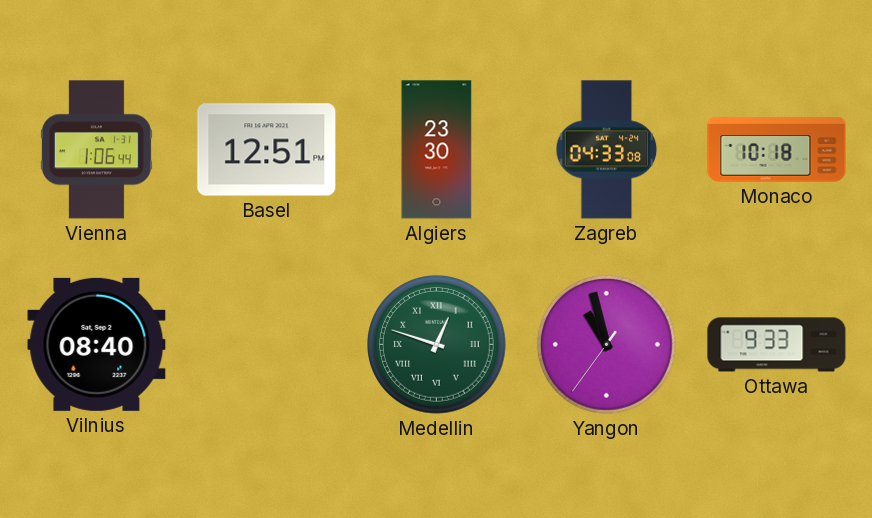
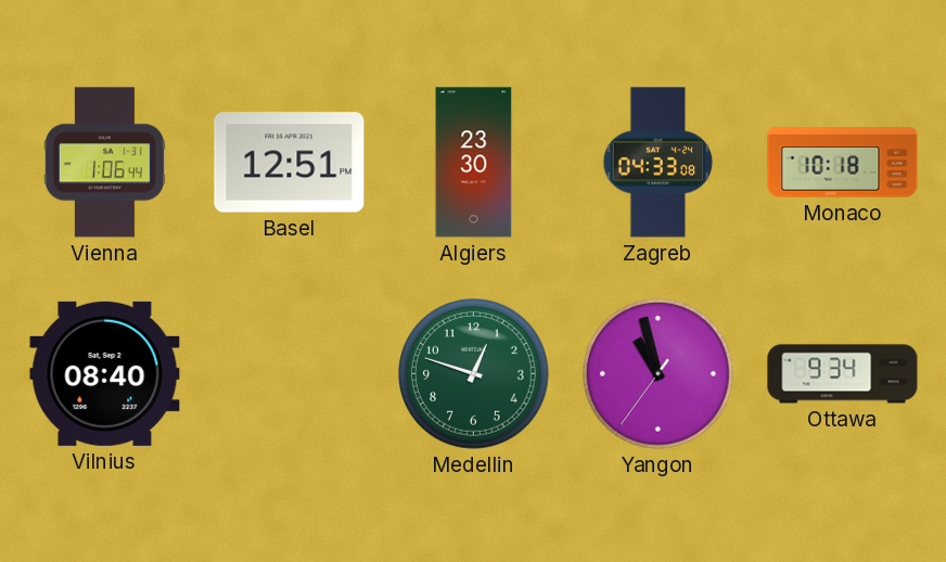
Medellin numerals: Roman -> Arabic (474, 374)
Ottawa: 9:33 -> 9:34 (843, 374)
